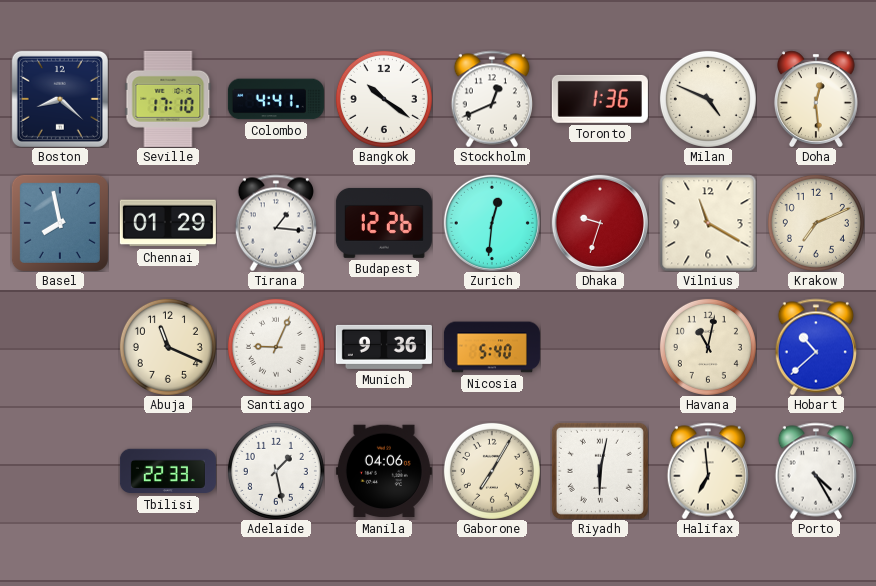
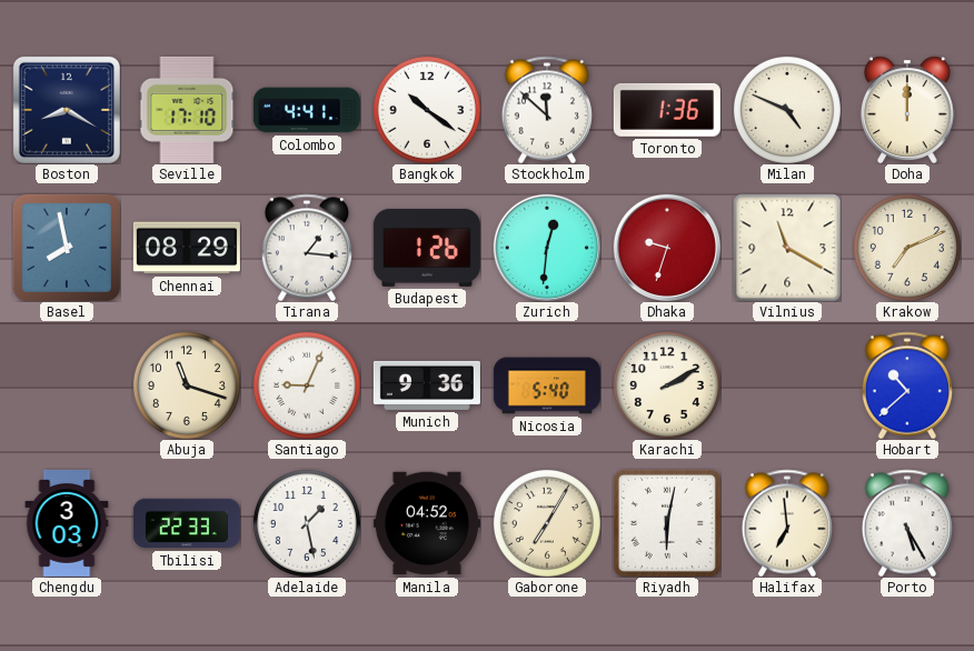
Boston: 8:22 -> 8:20 (67, 110)
Stockholm: 12:41 -> 11:52 (547, 110)
Doha: 12:29 -> 12:00 (907, 110)
Chennai: 01:29 -> 08:29 (187, 248)
Budapest: 12:26 -> 1:26 (427, 248)
Abuja: 11:19 -> 11:18 (187, 385)
Karachi: none -> 2:10 (667, 385)
Havana: 11:02 -> none (708, 347)
Chengdu: none -> 3:03 (67, 523)
Manila: 04:06 -> 04:52 (427, 523)
Porto: 4:25 -> 5:25 (907, 523)
